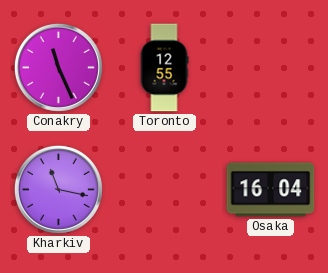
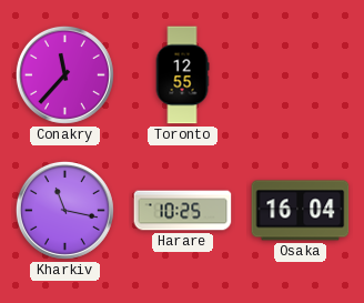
Conakry: 11:26 -> 11:37 (64, 74)
Harare: none -> 10:25 (183, 211)
